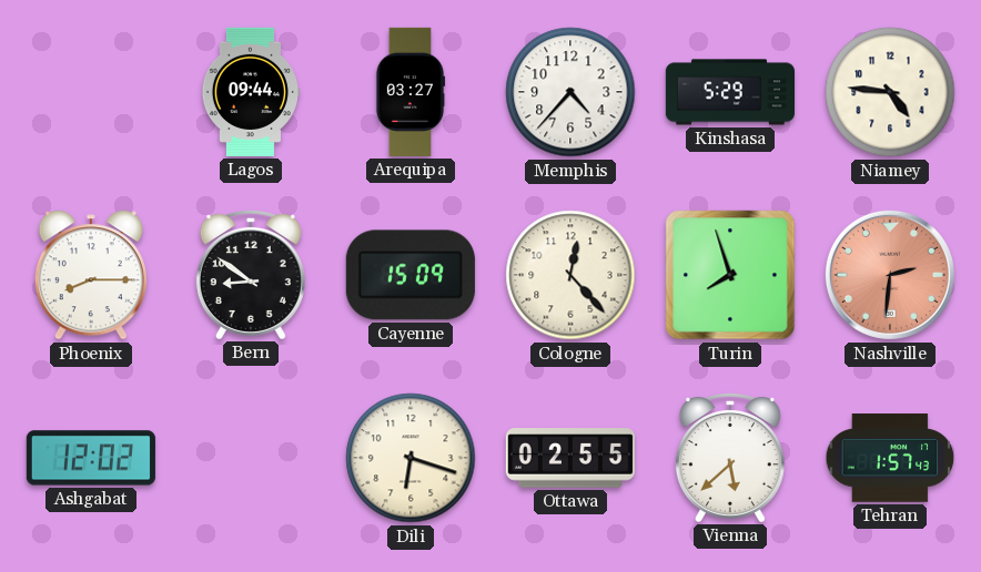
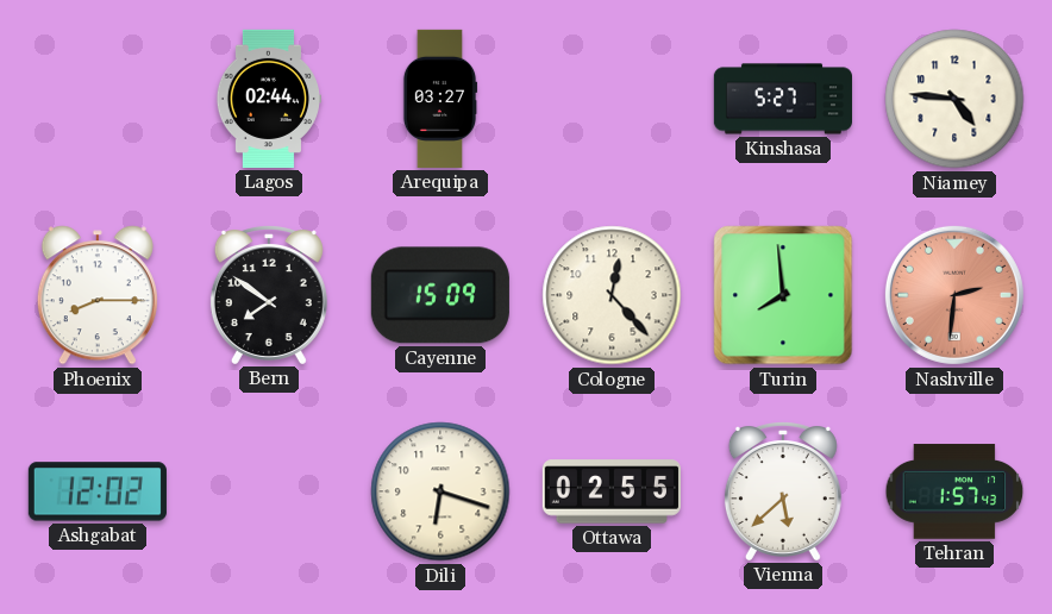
Lagos: 09:44 -> 02:44 (268, 99)
Memphis: 4:37 -> none (570, 92)
Kinshasa: 5:29 -> 5:27 (782, 99)
Bern: 8:51 -> 7:51 (269, 295)
Turin: 7:57 -> 7:59 (783, 295)
